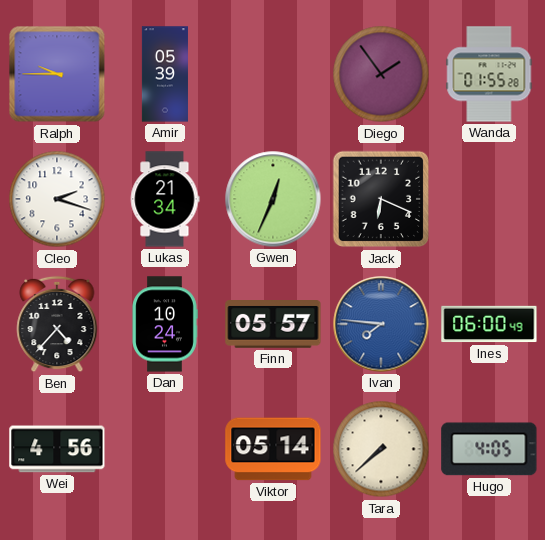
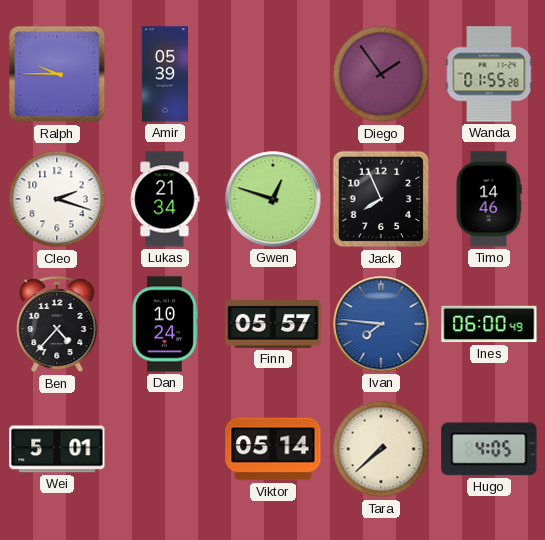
Gwen: 12:34 -> 12:48 (273, 199)
Jack: 6:19 -> 7:56 (381, 199)
Timo: none -> 14:46 (489, 199)
Wei: 4:56 -> 5:01 (57, 449)
